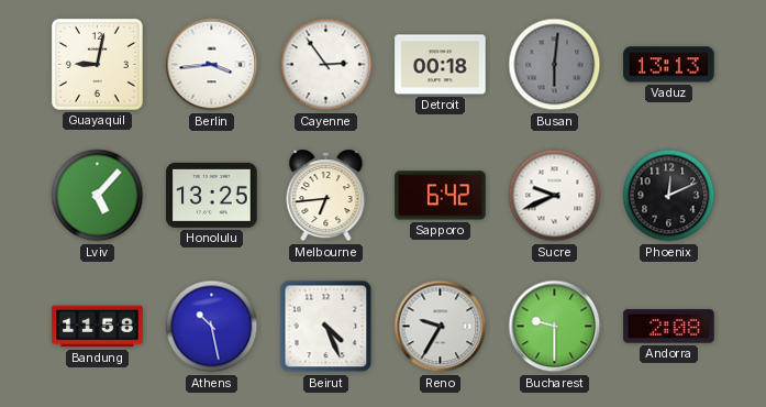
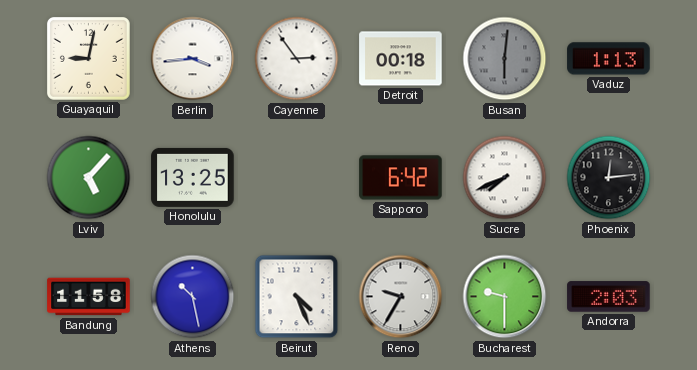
Vaduz: 13:13 -> 1:13 (609, 59)
Melbourne: 6:44 -> none (326, 196)
Sucre: 9:41 -> 7:41 (505, 178)
Phoenix: 12:11 -> 12:14 (609, 178)
Andorra: 2:08 -> 2:03 (609, 297)
